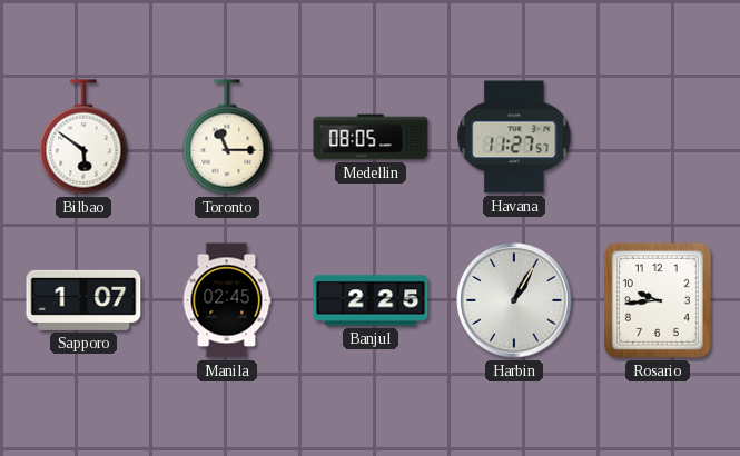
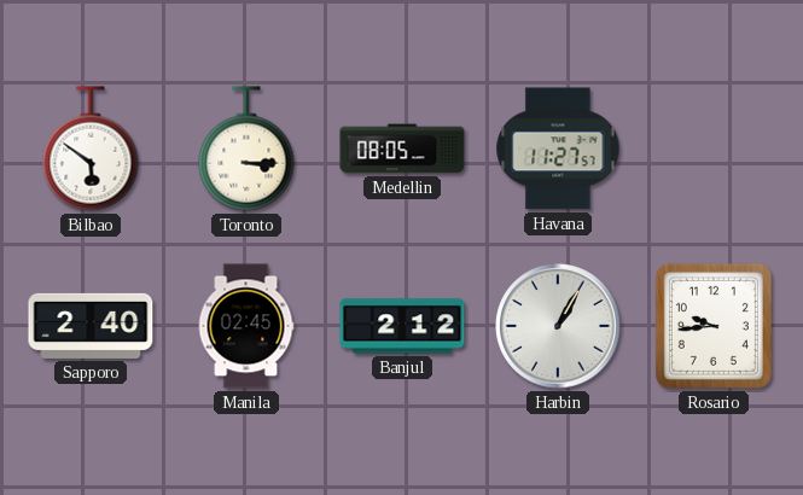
Toronto: 11:15 -> 3:15 (246, 148)
Sapporo: 1:07 -> 2:40 (91, 326)
Banjul: 2:25 -> 2:12 (402, 326)
